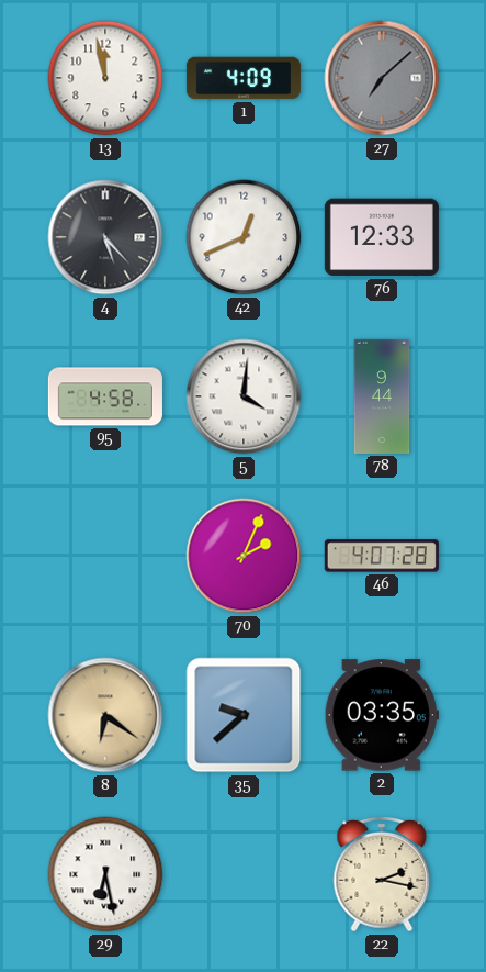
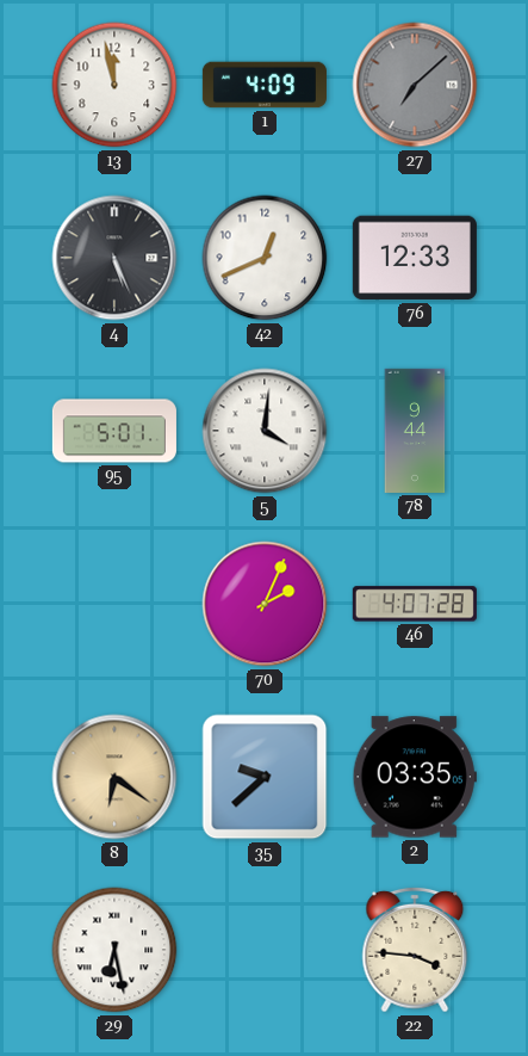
4: 5:23 -> 5:26 (114, 258)
95: 4:58 -> 5:01 (114, 431)
22: 2:17 -> 3:46 (415, 950)
